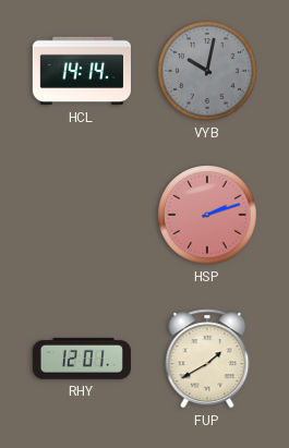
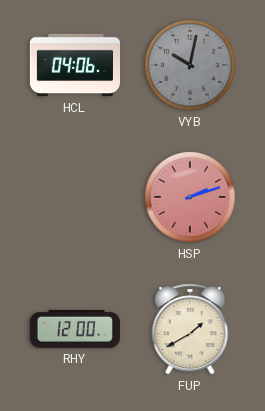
HCL: 14:14 -> 04:06 (74, 65)
RHY: 12:01 -> 12:00 (75, 329)
